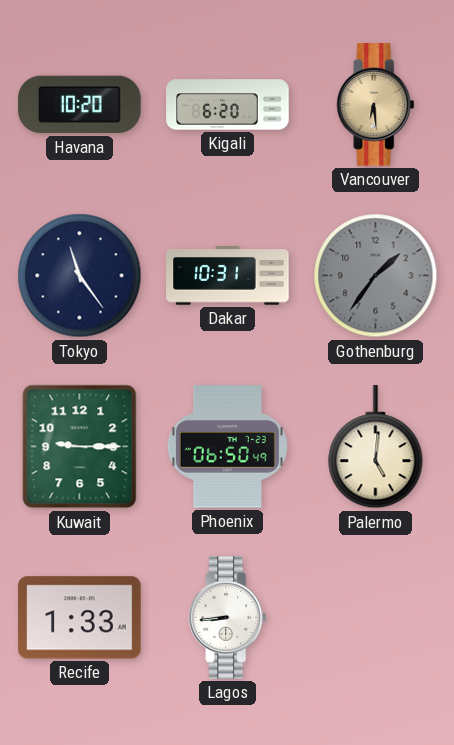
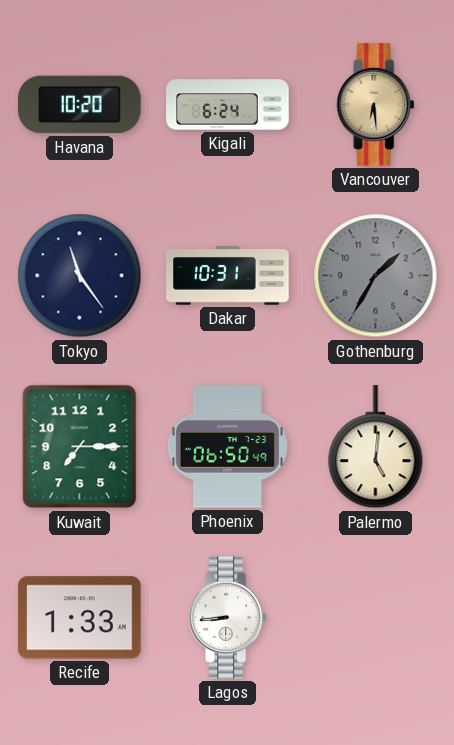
Kigali: 6:20 -> 6:24 (228, 105)
Gothenburg: 1:36 -> 1:35 (376, 276)
Kuwait: 9:15 -> 7:15 (80, 447)
